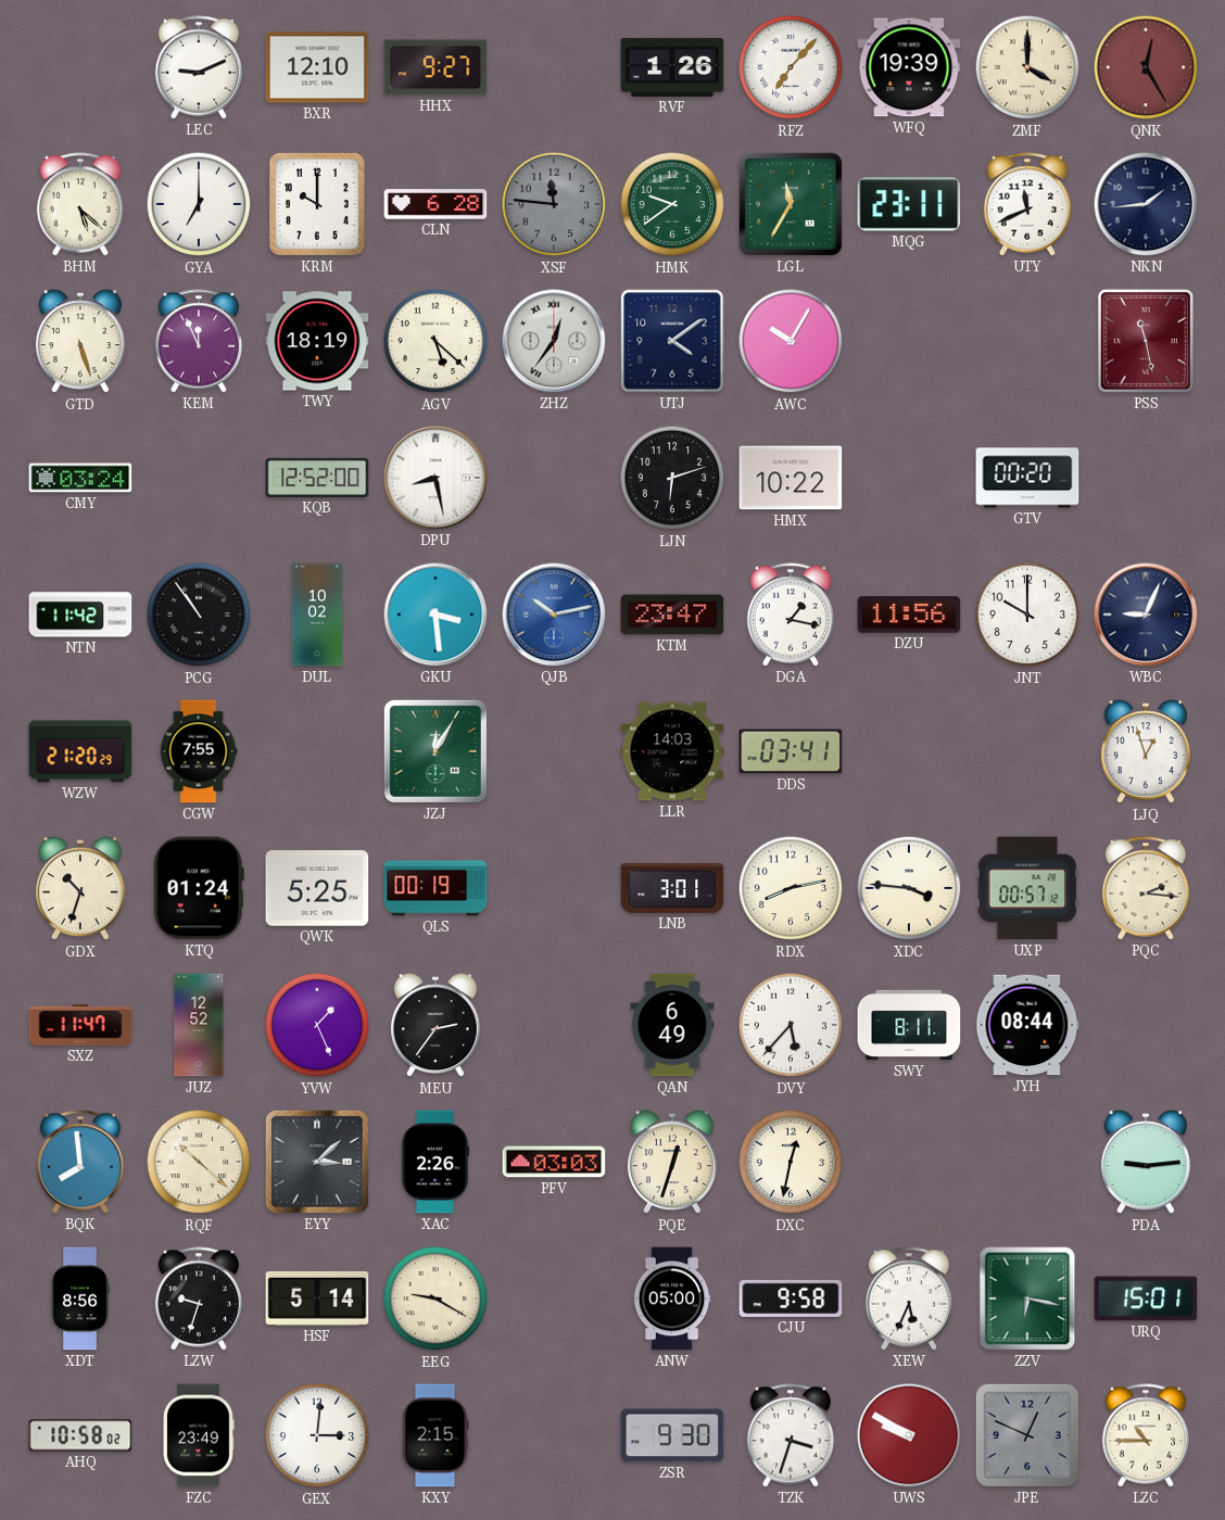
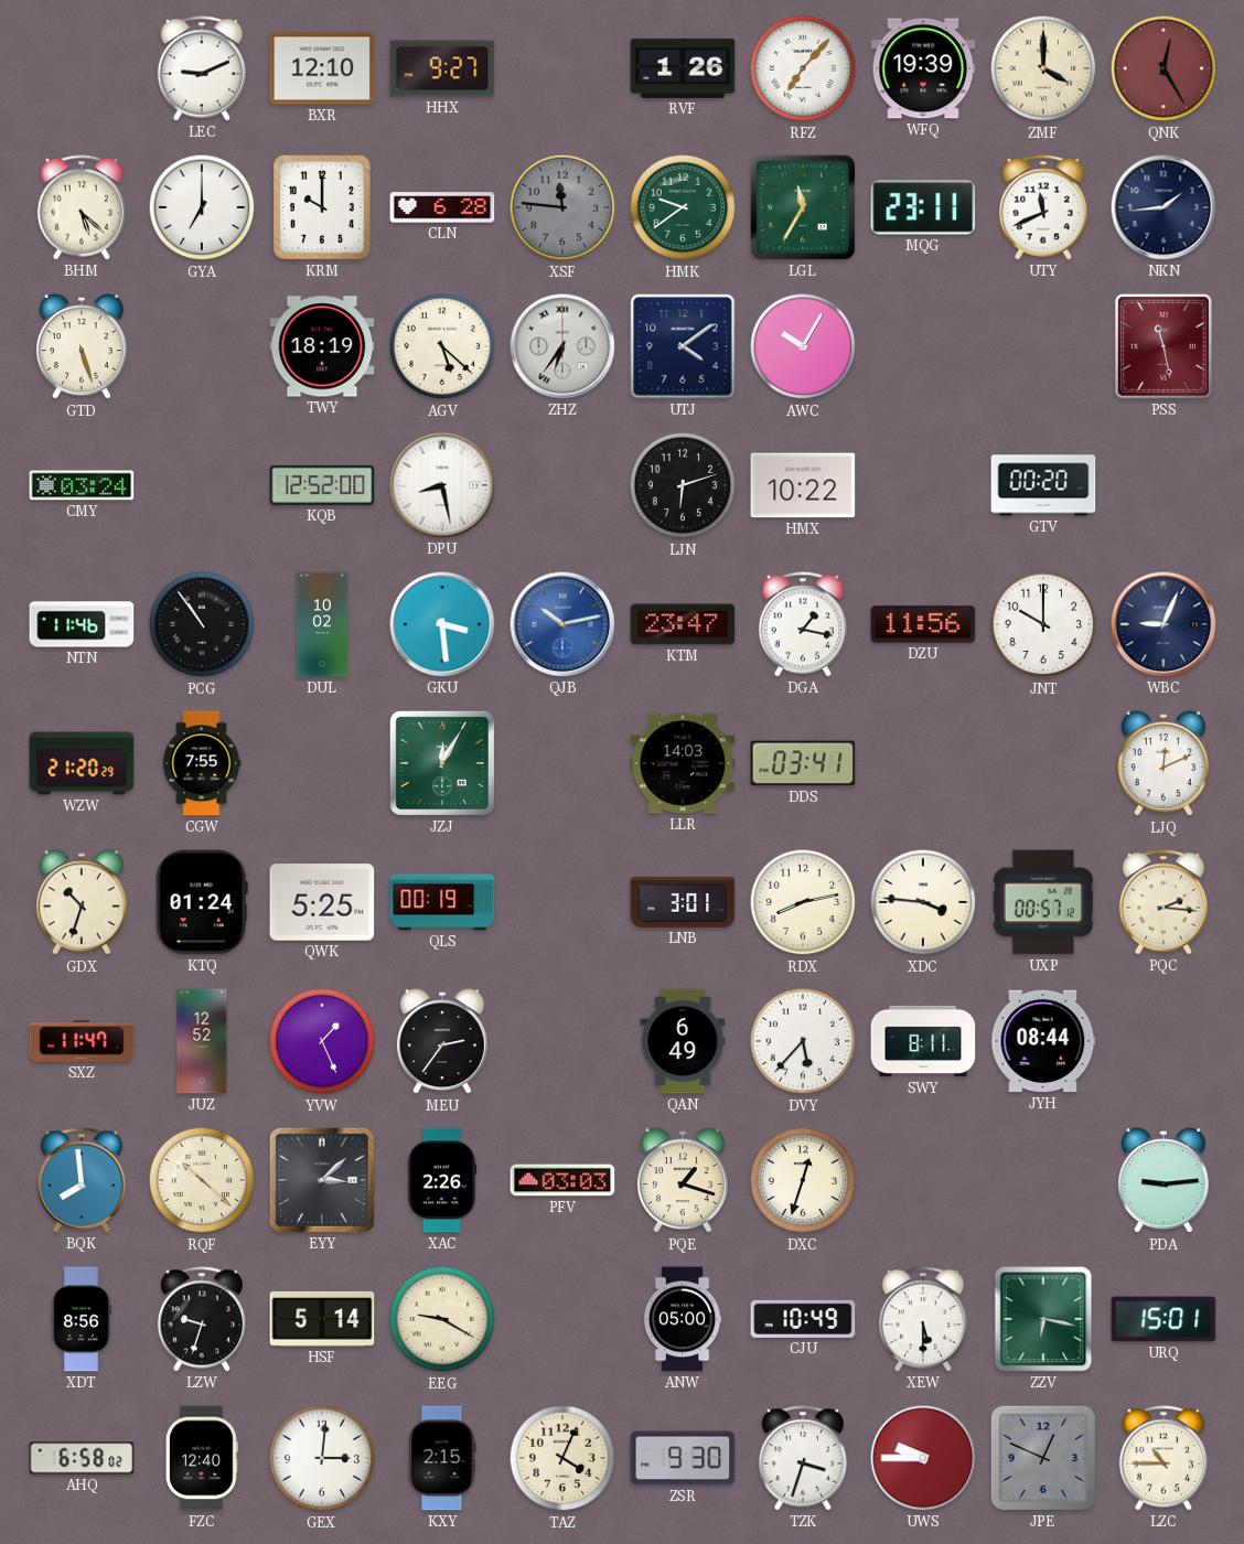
KEM: 11:56 -> none (199, 341)
ZHZ: 12:36 -> 6:36 (562, 346)
NTN: 11:42 -> 11:46 (82, 624)
LJQ: 12:57 -> 12:11 (1163, 764)
PQE: 12:33 -> 1:18 (683, 1181)
DXC: 12:32 -> 12:33 (803, 1180)
CJU: 9:58 -> 10:49 (803, 1319)
XEW: 5:34 -> 5:30 (923, 1319)
AHQ: 10:58 -> 6:58 (82, 1458)
FZC: 23:49 -> 12:40 (202, 1458)
TAZ: none -> 4:04 (562, 1458)
UWS: 9:50 -> 9:45 (923, 1458)
